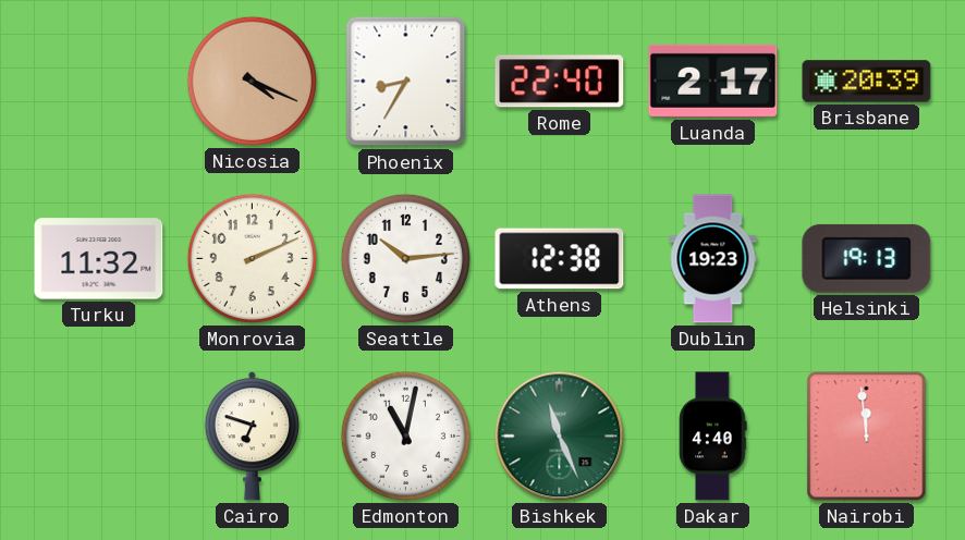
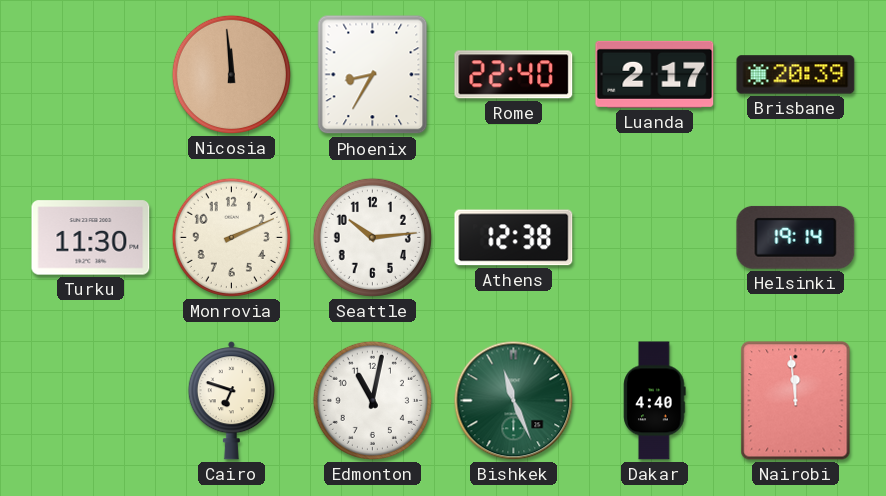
Nicosia: 4:19 -> 11:59 (231, 74)
Turku: 11:32 -> 11:30 (91, 238)
Dublin: 19:23 -> none (713, 259)
Helsinki: 19:13 -> 19:14 (796, 237)
